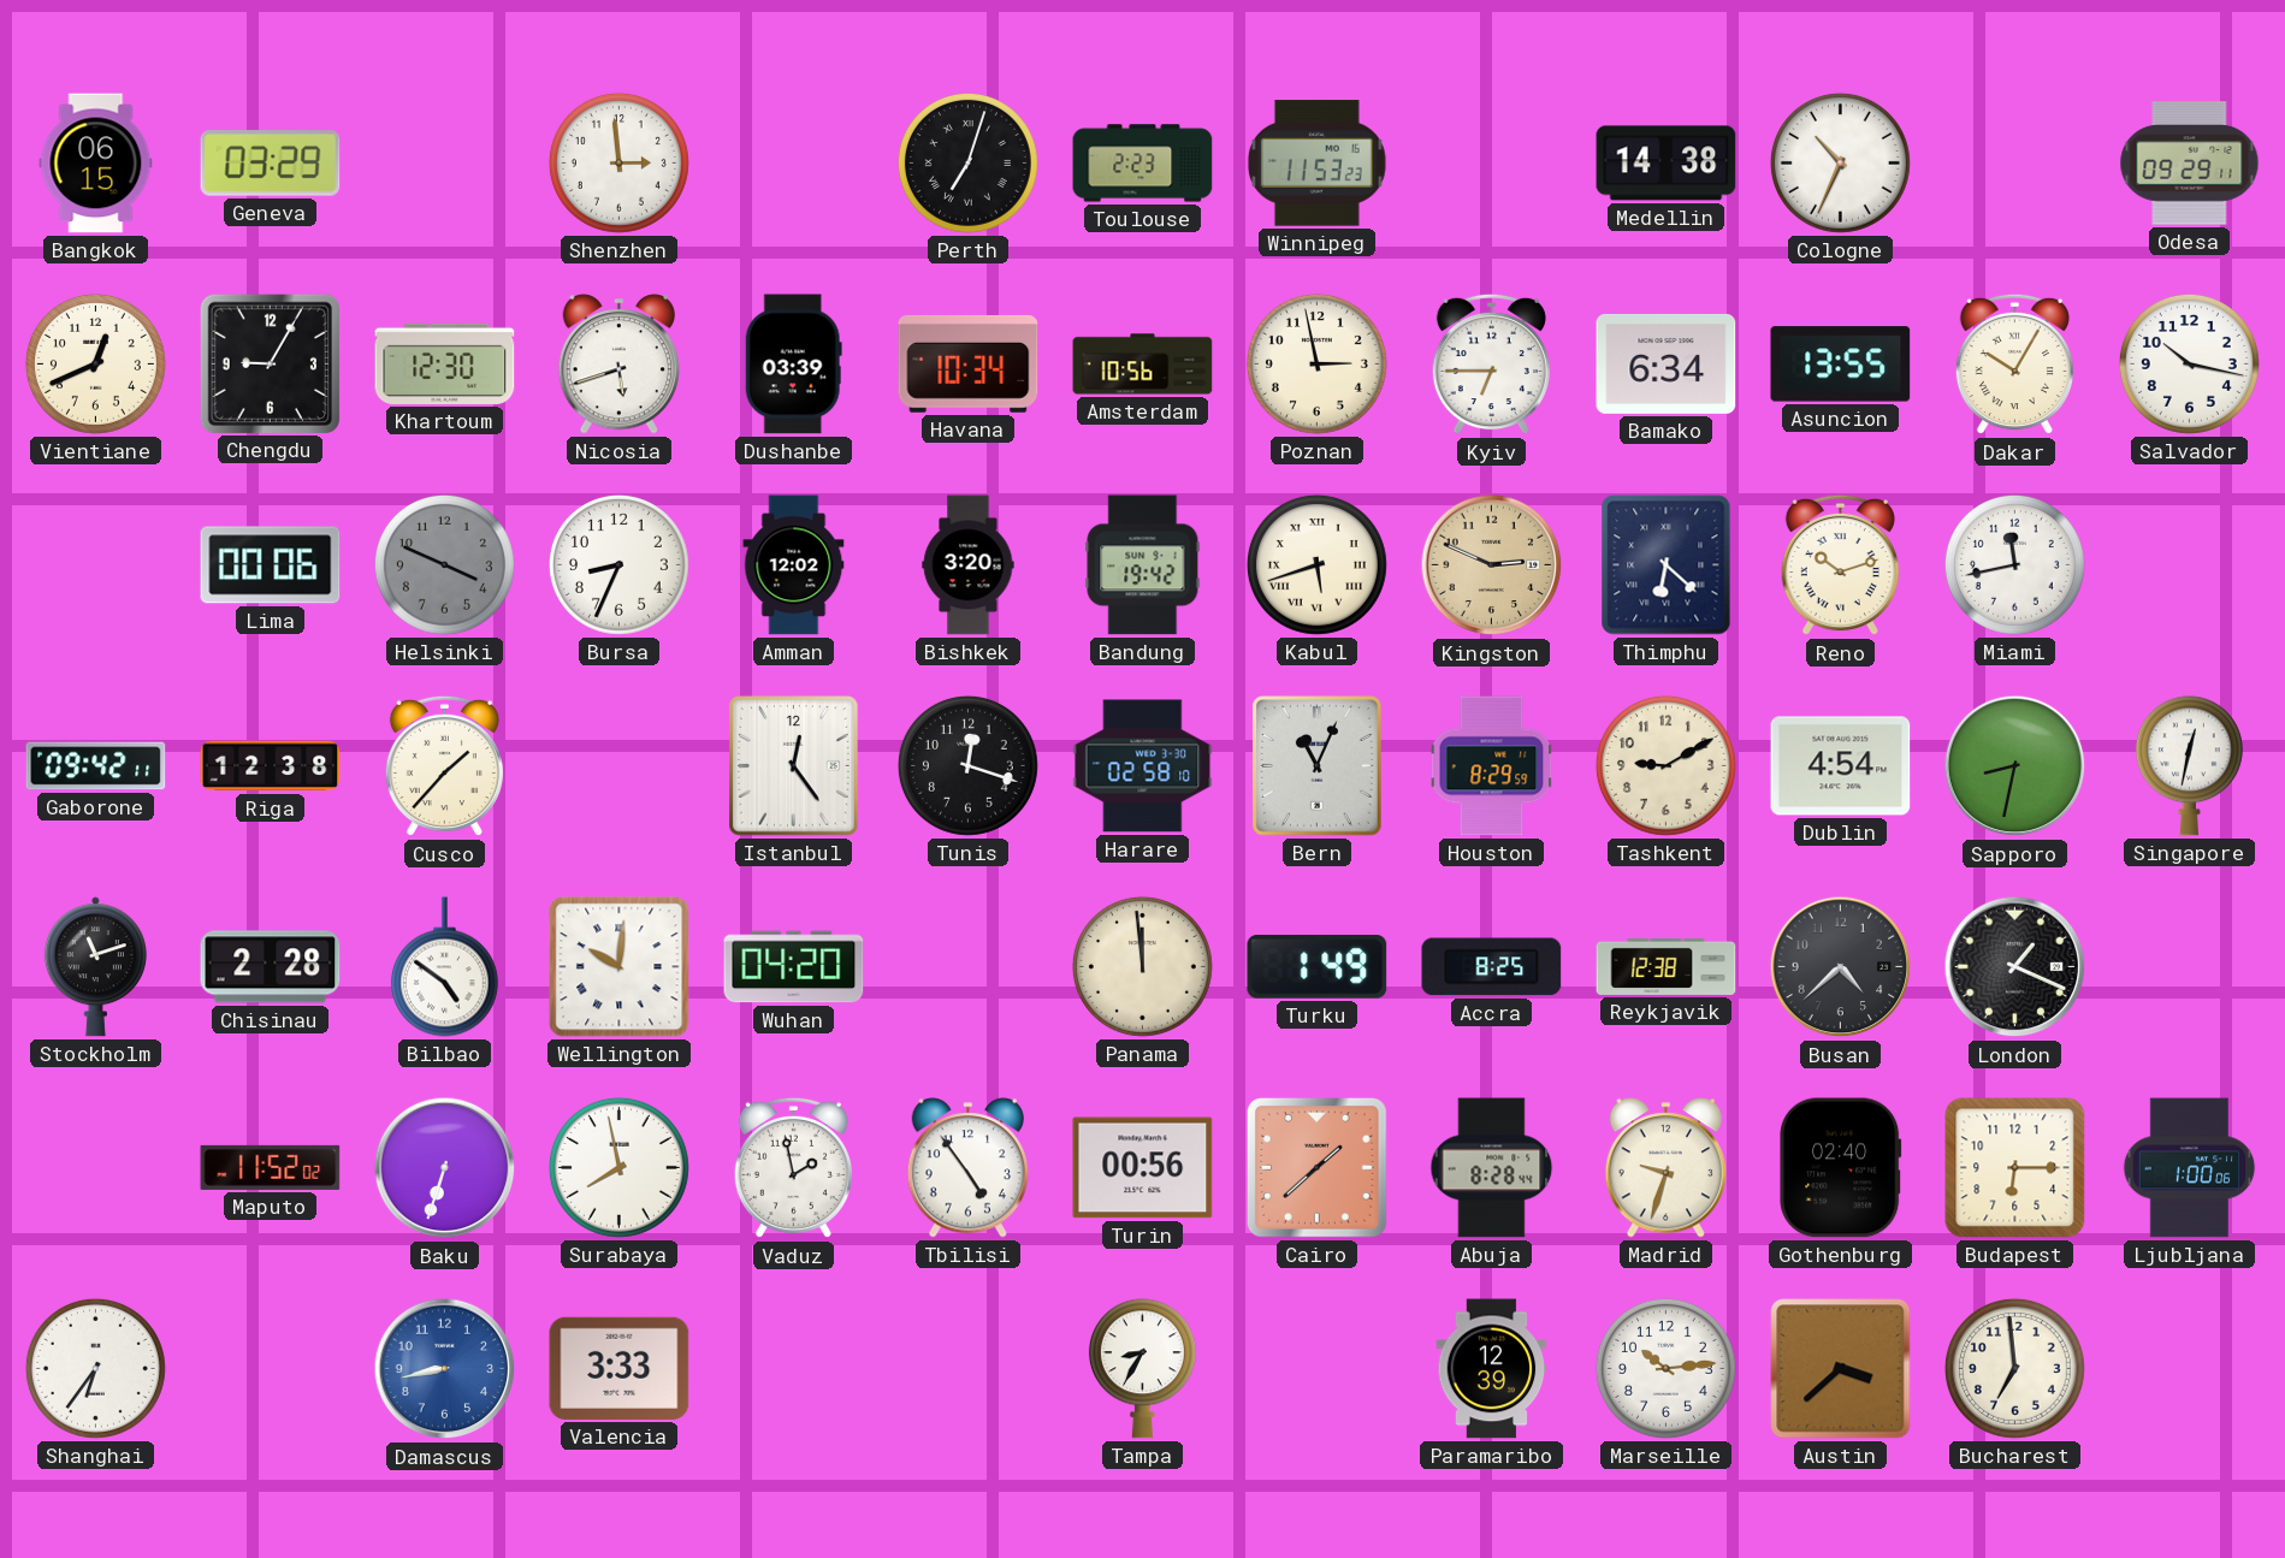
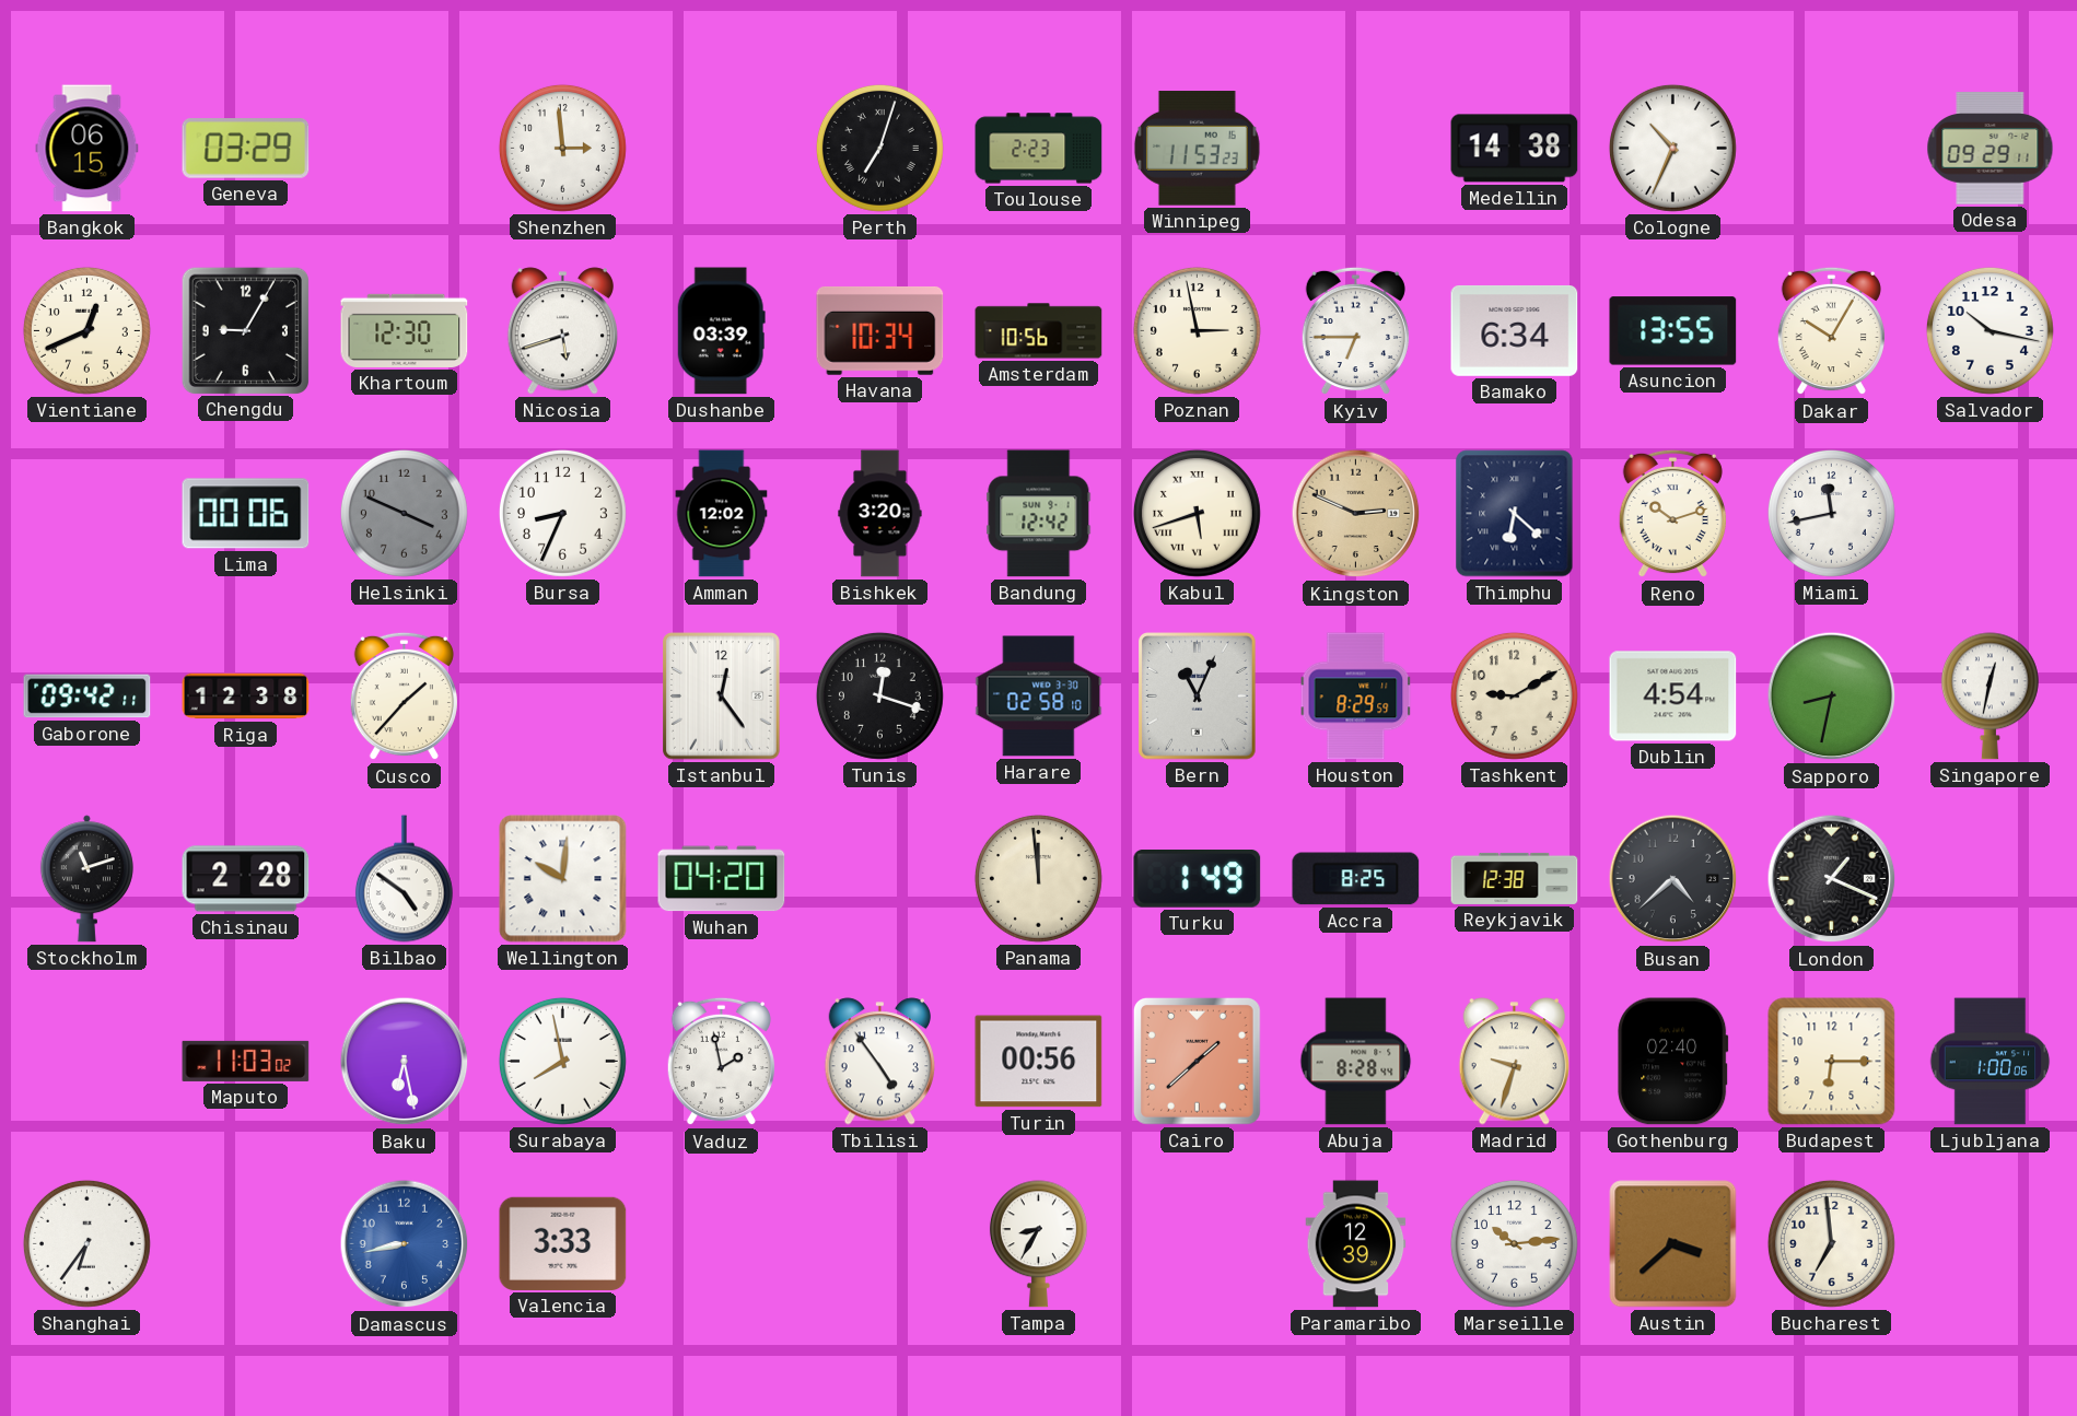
Bandung: 19:42 -> 12:42 (1039, 514)
Maputo: 11:52 -> 11:03 (246, 1061)
Baku: 6:33 -> 6:28 (405, 1062)
